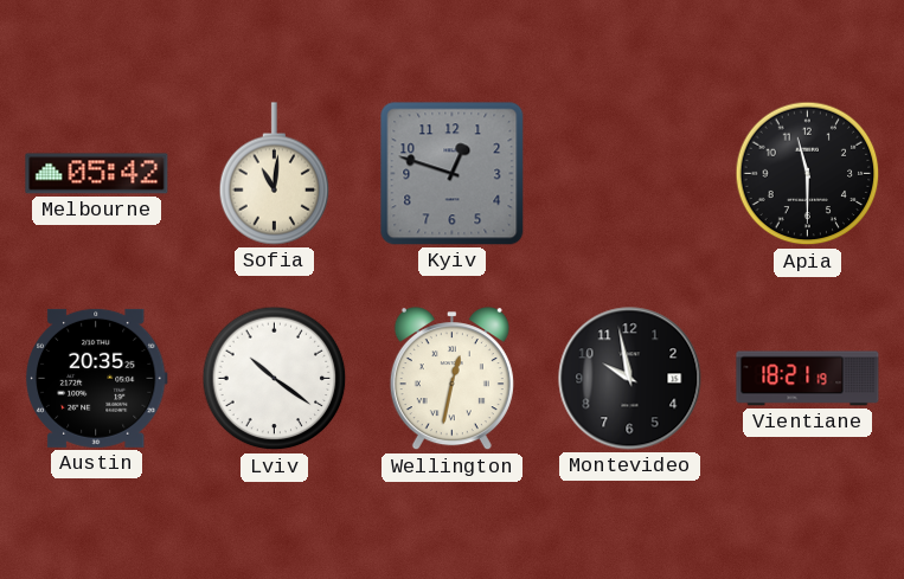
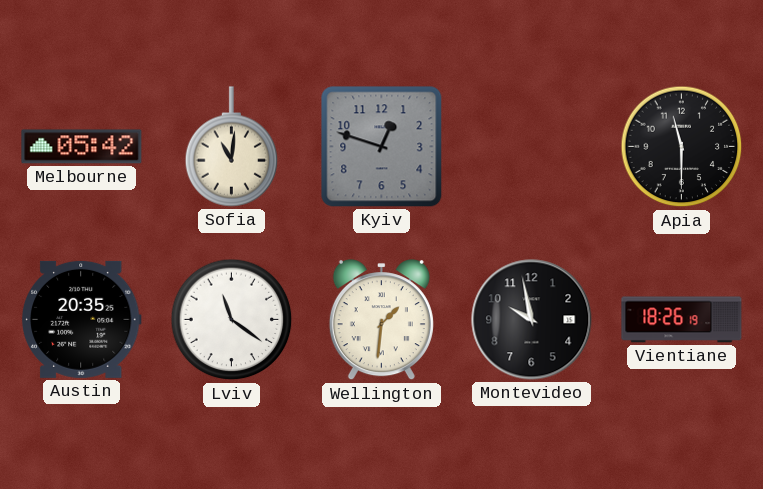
Lviv: 10:21 -> 11:21 (232, 320)
Wellington: 12:32 -> 1:31 (381, 320)
Vientiane: 18:21 -> 18:26 (682, 320)
